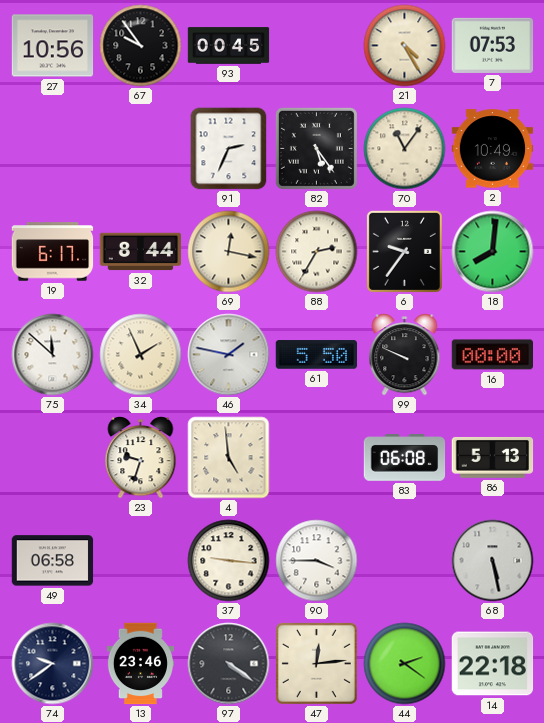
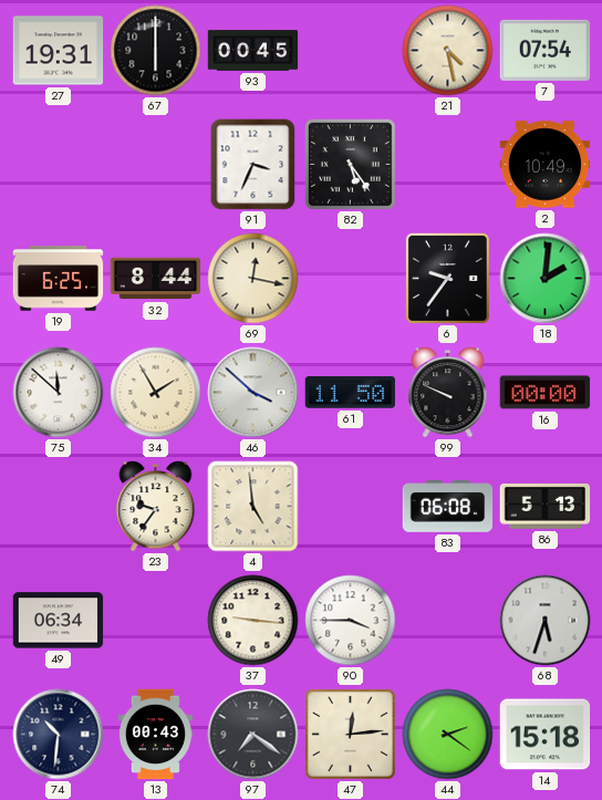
27: 10:56 -> 19:31 (59, 51)
67: 9:54 -> 6:00 (156, 51)
21: 4:25 -> 4:28 (448, 51)
7: 07:53 -> 07:54 (546, 50)
91: 2:34 -> 3:34 (253, 165)
70: 11:06 -> none (405, 149)
19: 6:17 -> 6:25 (59, 279)
88: 2:35 -> none (317, 252)
18: 8:01 -> 2:01 (546, 279)
34: 1:56 -> 1:55 (156, 393)
46: 1:47 -> 3:52 (253, 393)
61: 5:50 -> 11:50 (350, 393)
23: 9:33 -> 9:36 (156, 507)
49: 06:58 -> 06:34 (59, 621)
68: 5:28 -> 5:33 (546, 621)
74: 9:39 -> 10:31 (59, 735)
13: 23:46 -> 00:43 (155, 735)
97: 4:21 -> 7:21 (253, 735)
14: 22:18 -> 15:18 (546, 735)
